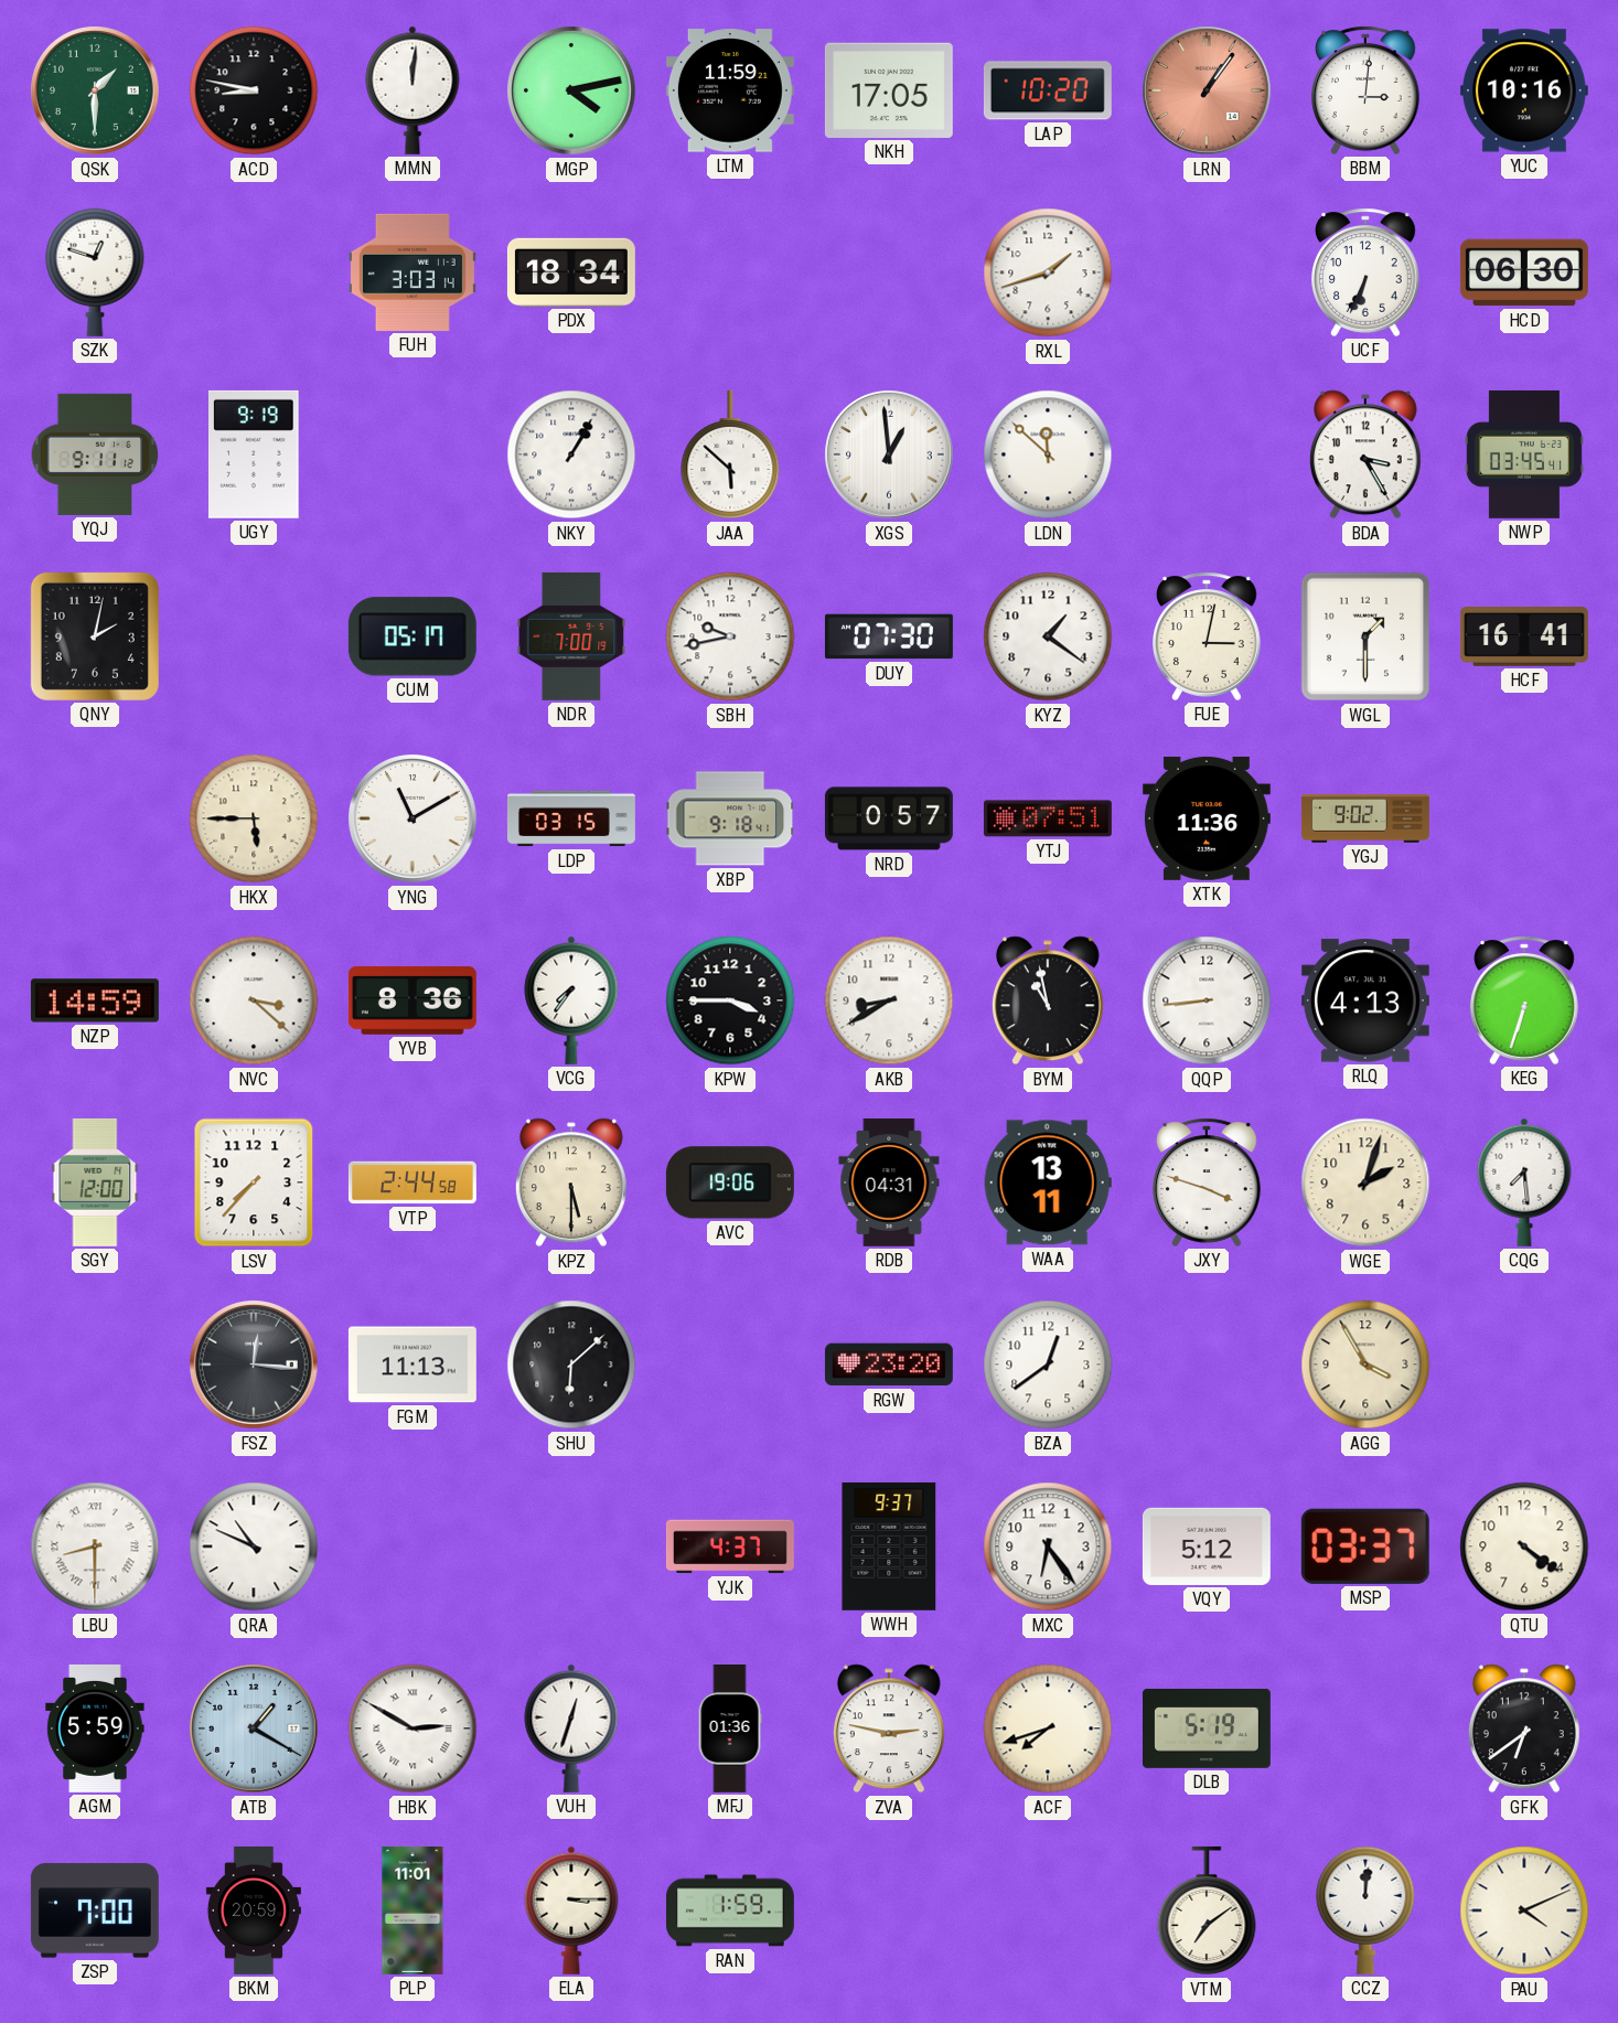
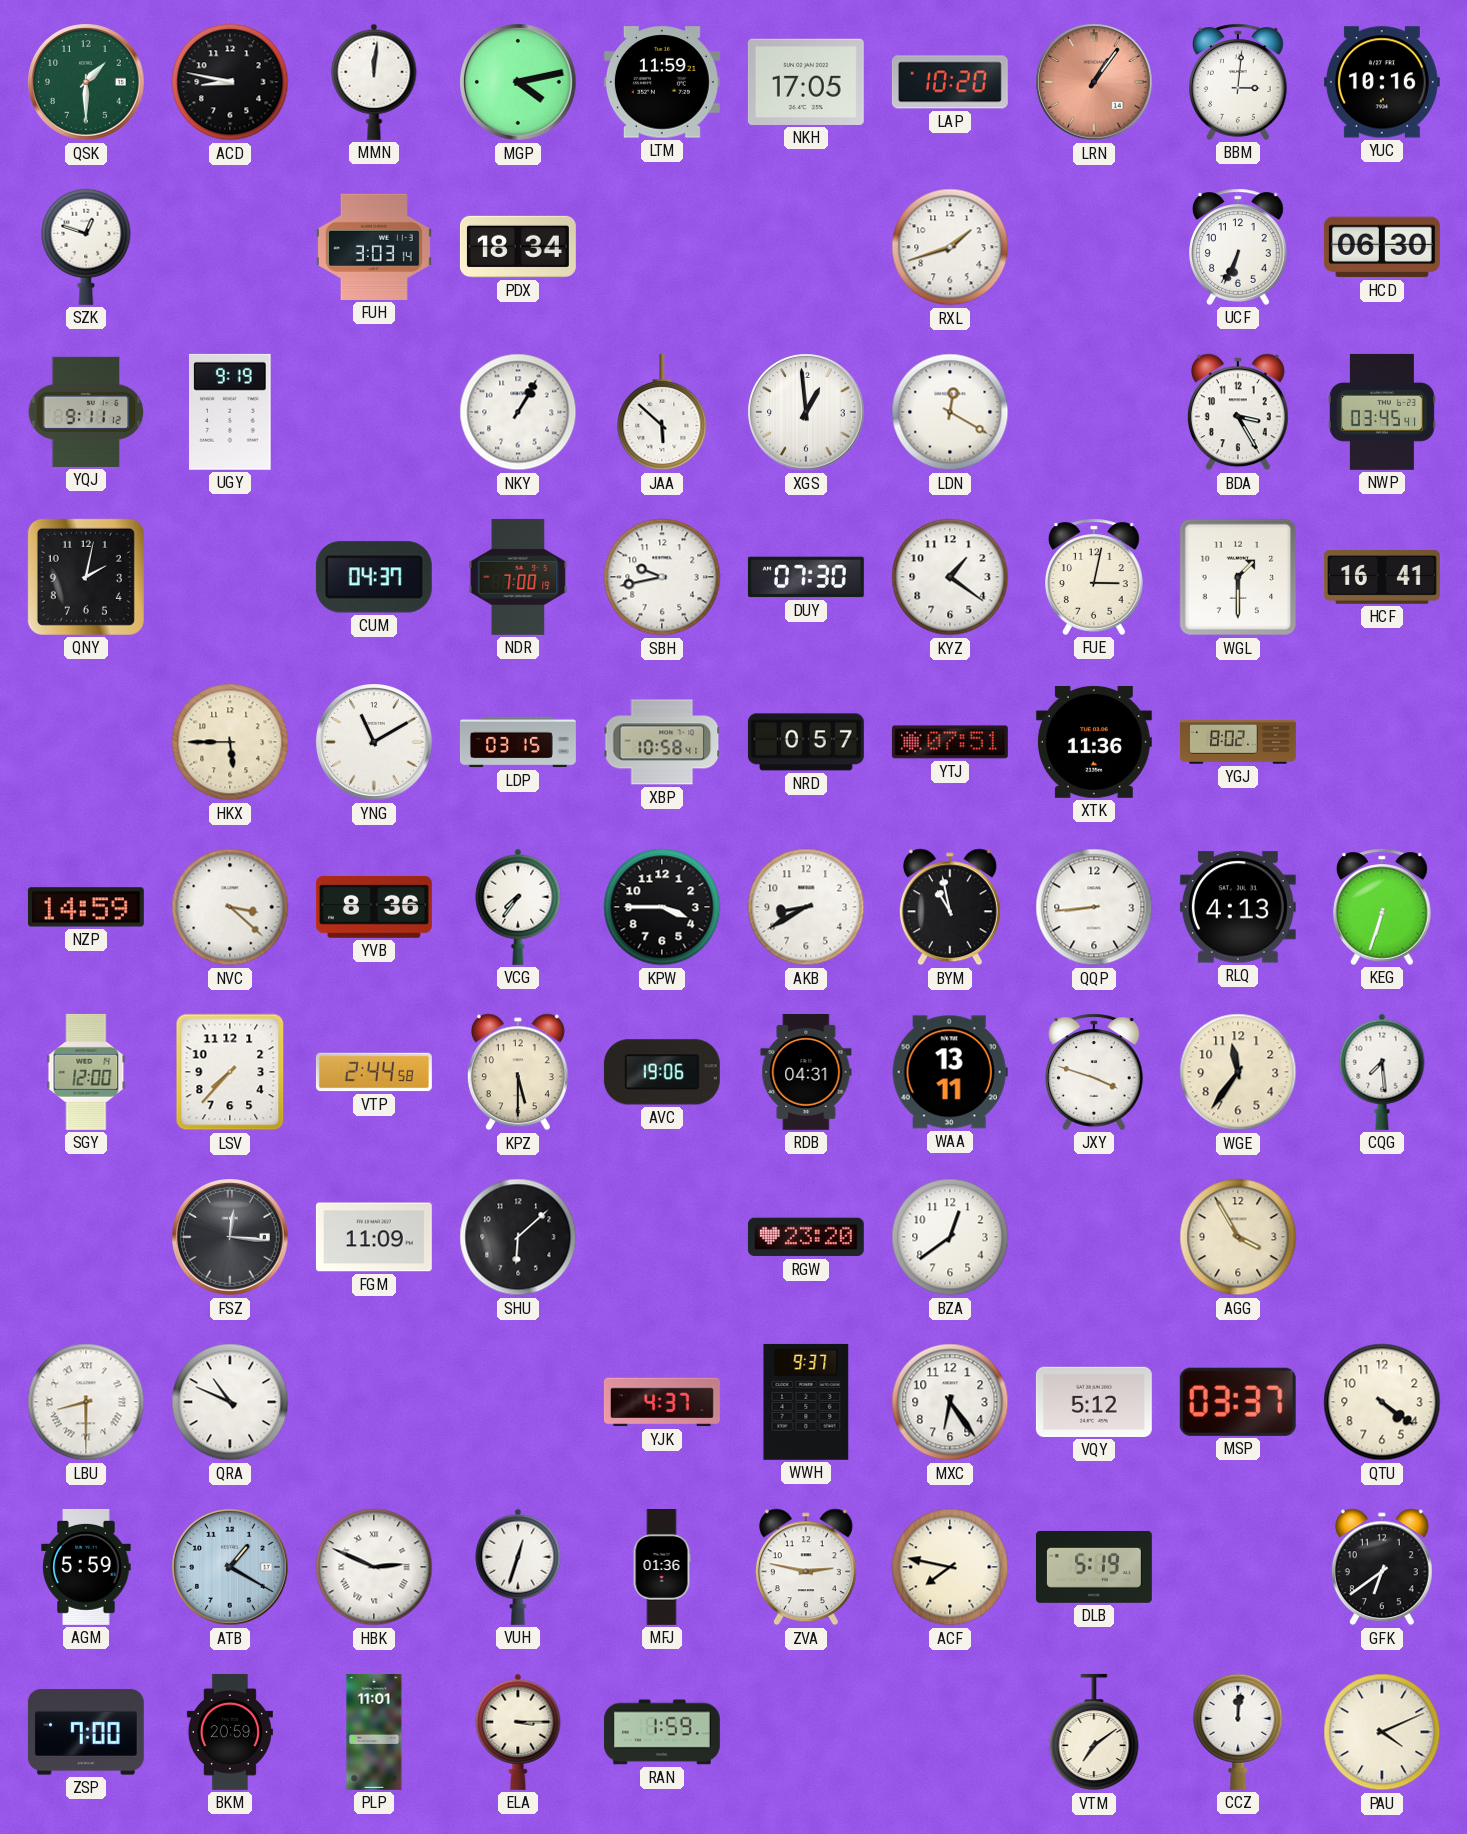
LDN: 11:52 -> 12:20 (950, 412)
CUM: 05:17 -> 04:37 (374, 577)
XBP: 9:18 -> 10:58 (662, 742)
YGJ: 9:02 -> 8:02 (1238, 742)
WGE: 2:03 -> 11:36 (1238, 1072)
FGM: 11:13 -> 11:09 (374, 1237)
HBK: 2:50 -> 2:49 (374, 1567)
ACF: 7:42 -> 7:47 (950, 1567)
